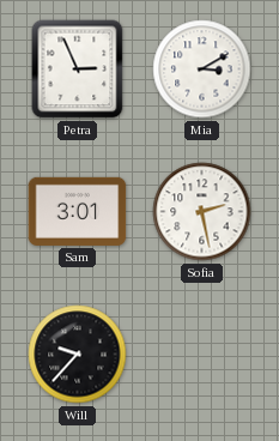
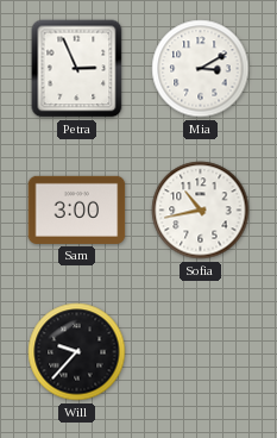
Sam: 3:01 -> 3:00 (77, 209)
Sofia: 2:28 -> 10:43 (201, 211)
